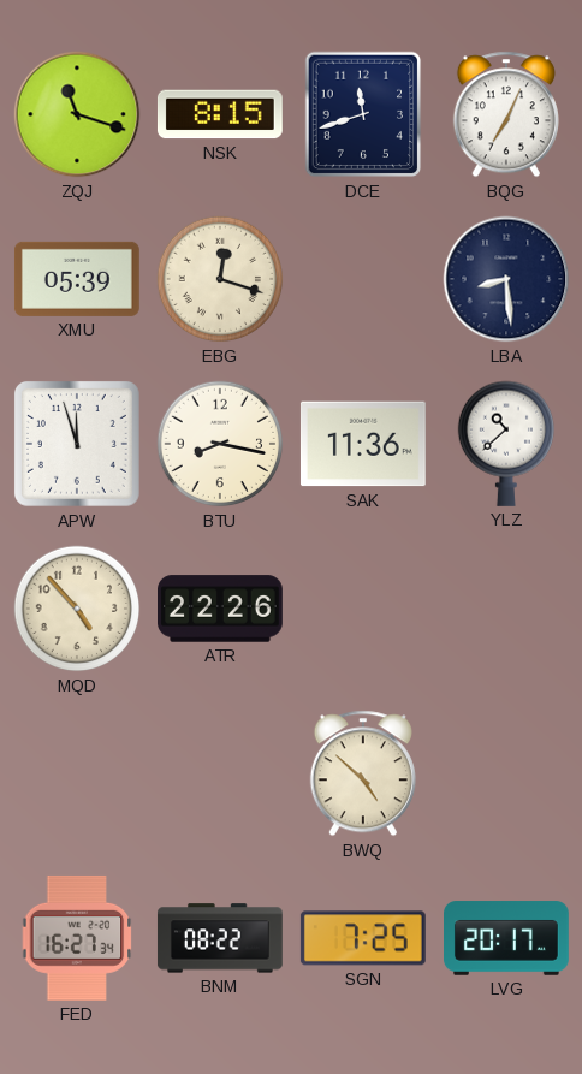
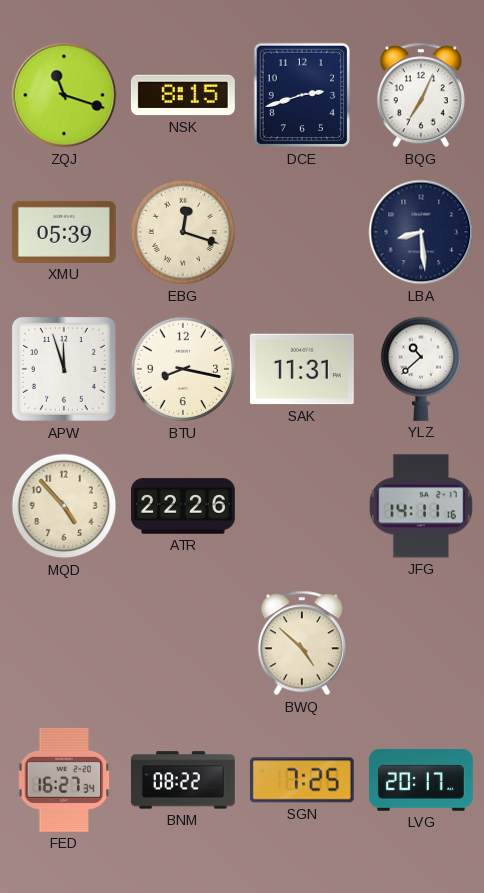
DCE: 11:42 -> 2:42 (302, 95)
SAK: 11:36 -> 11:31 (302, 369)
JFG: none -> 14:11 (421, 506)
